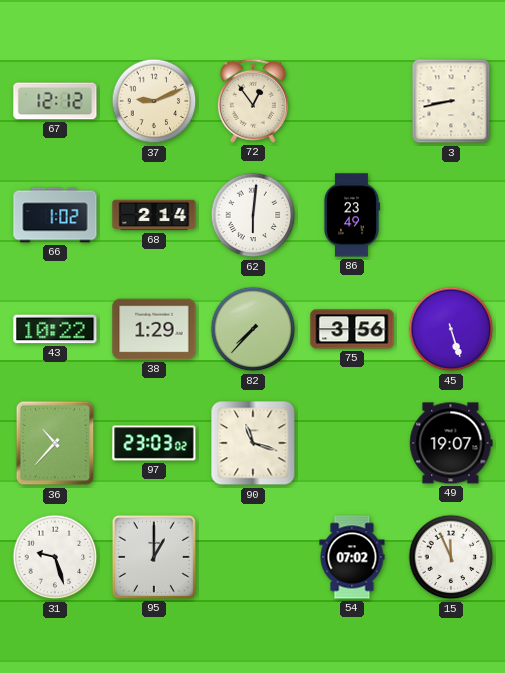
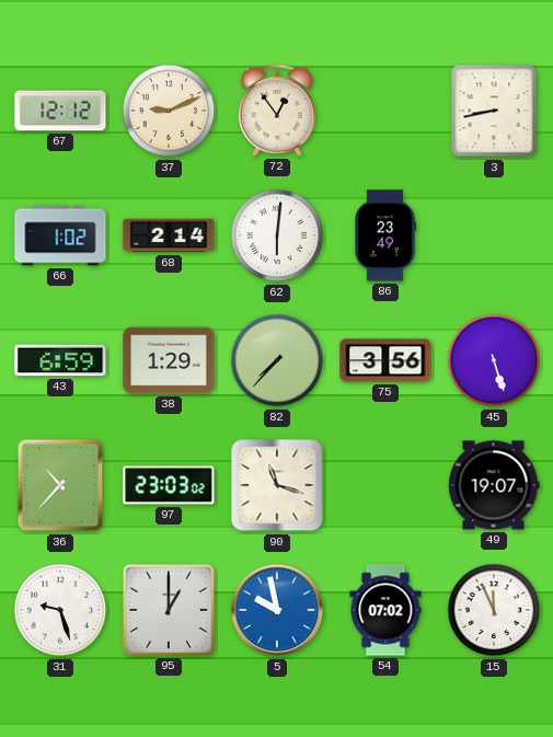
43: 10:22 -> 6:59 (60, 360)
5: none -> 9:58 (277, 610)
